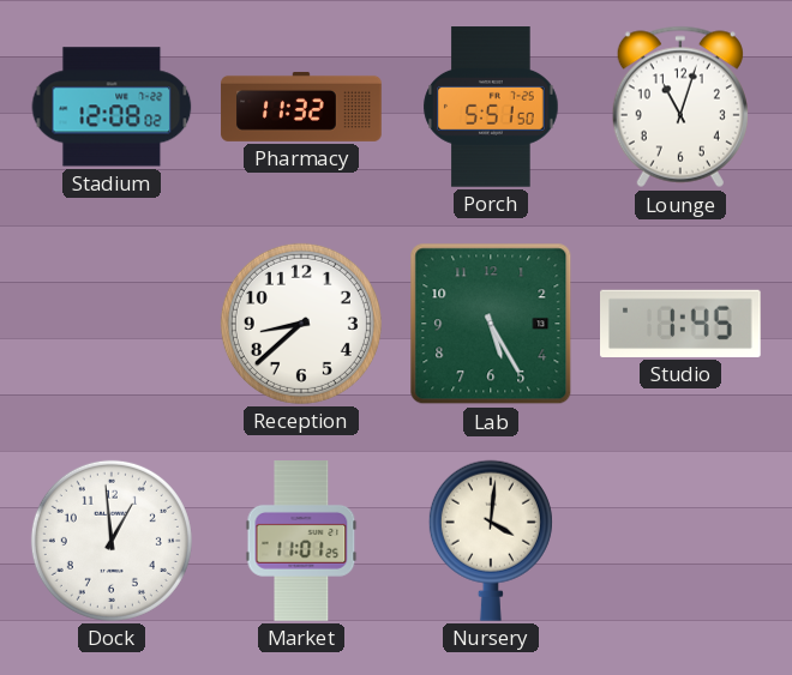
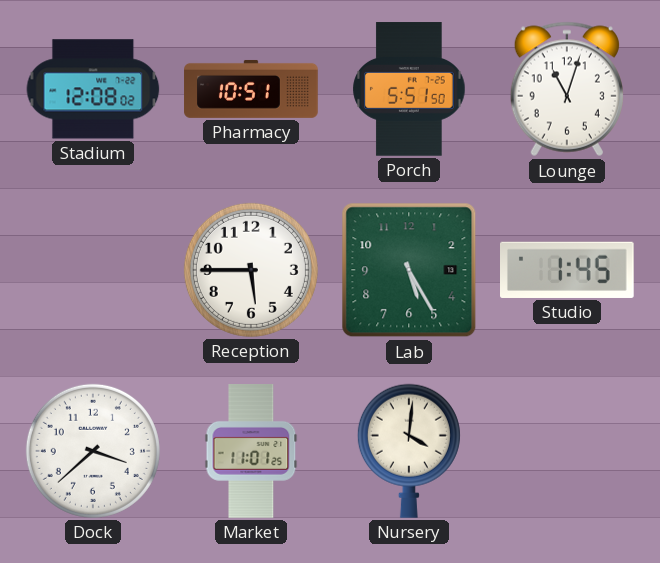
Pharmacy: 11:32 -> 10:51 (251, 89)
Reception: 8:38 -> 5:45 (251, 270)
Dock: 12:59 -> 3:38 (93, 451)
